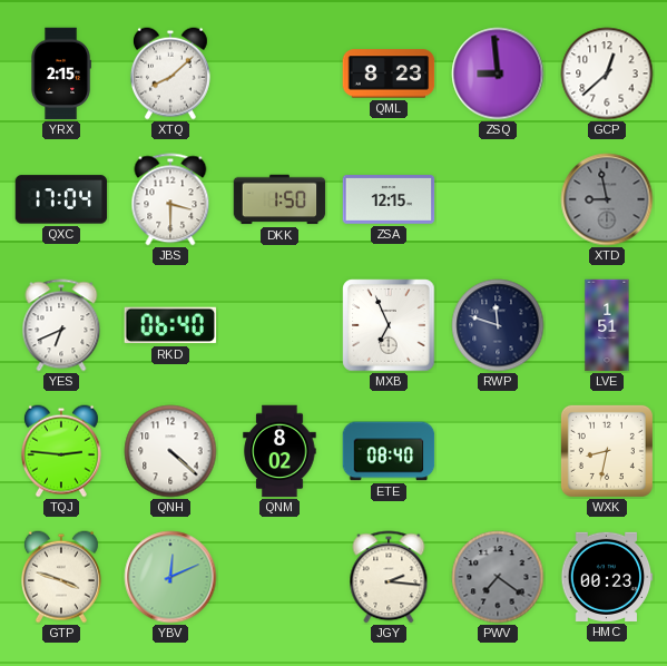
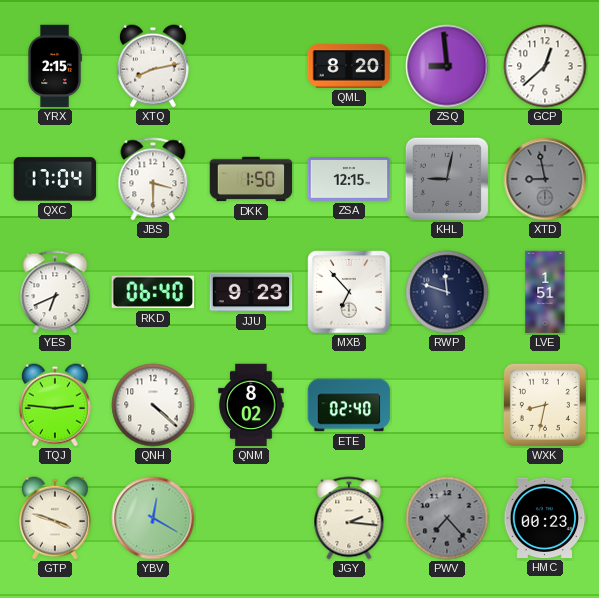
XTQ: 8:08 -> 8:13 (153, 66)
QML: 8:23 -> 8:20 (349, 66)
KHL: none -> 9:02 (447, 179)
JJU: none -> 9:23 (251, 292)
MXB: 6:56 -> 6:53 (349, 292)
ETE: 08:40 -> 02:40 (349, 405)
YBV: 12:11 -> 12:20 (153, 518)
PWV: 7:21 -> 7:23 (447, 518)
